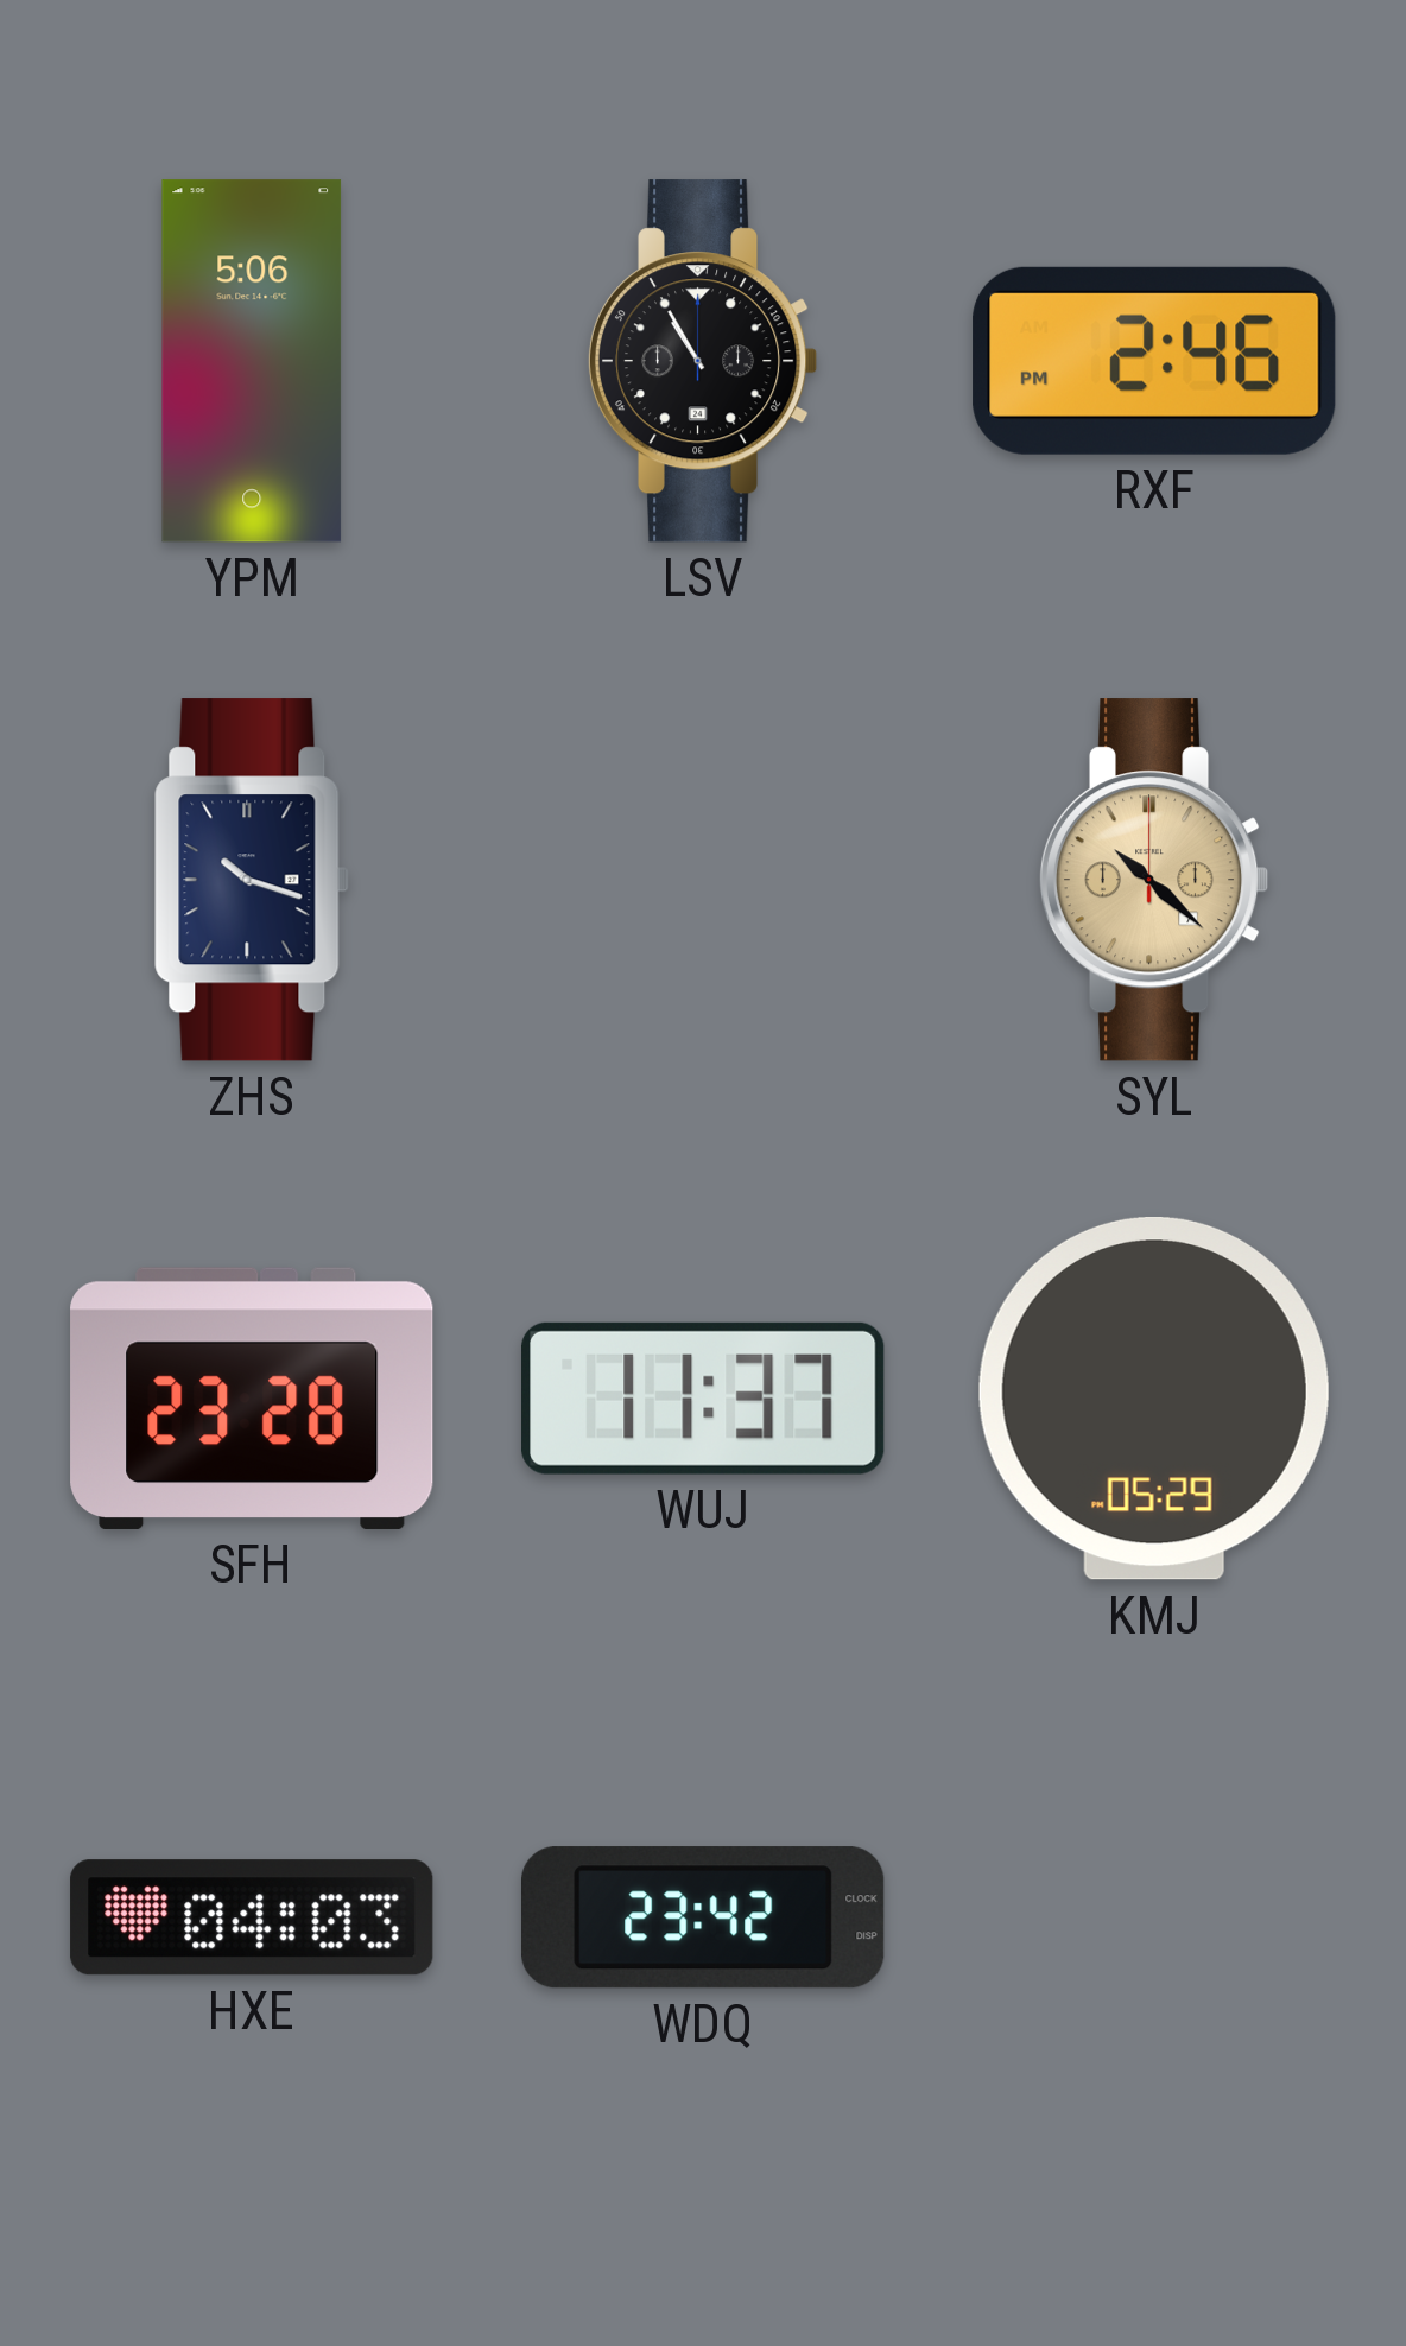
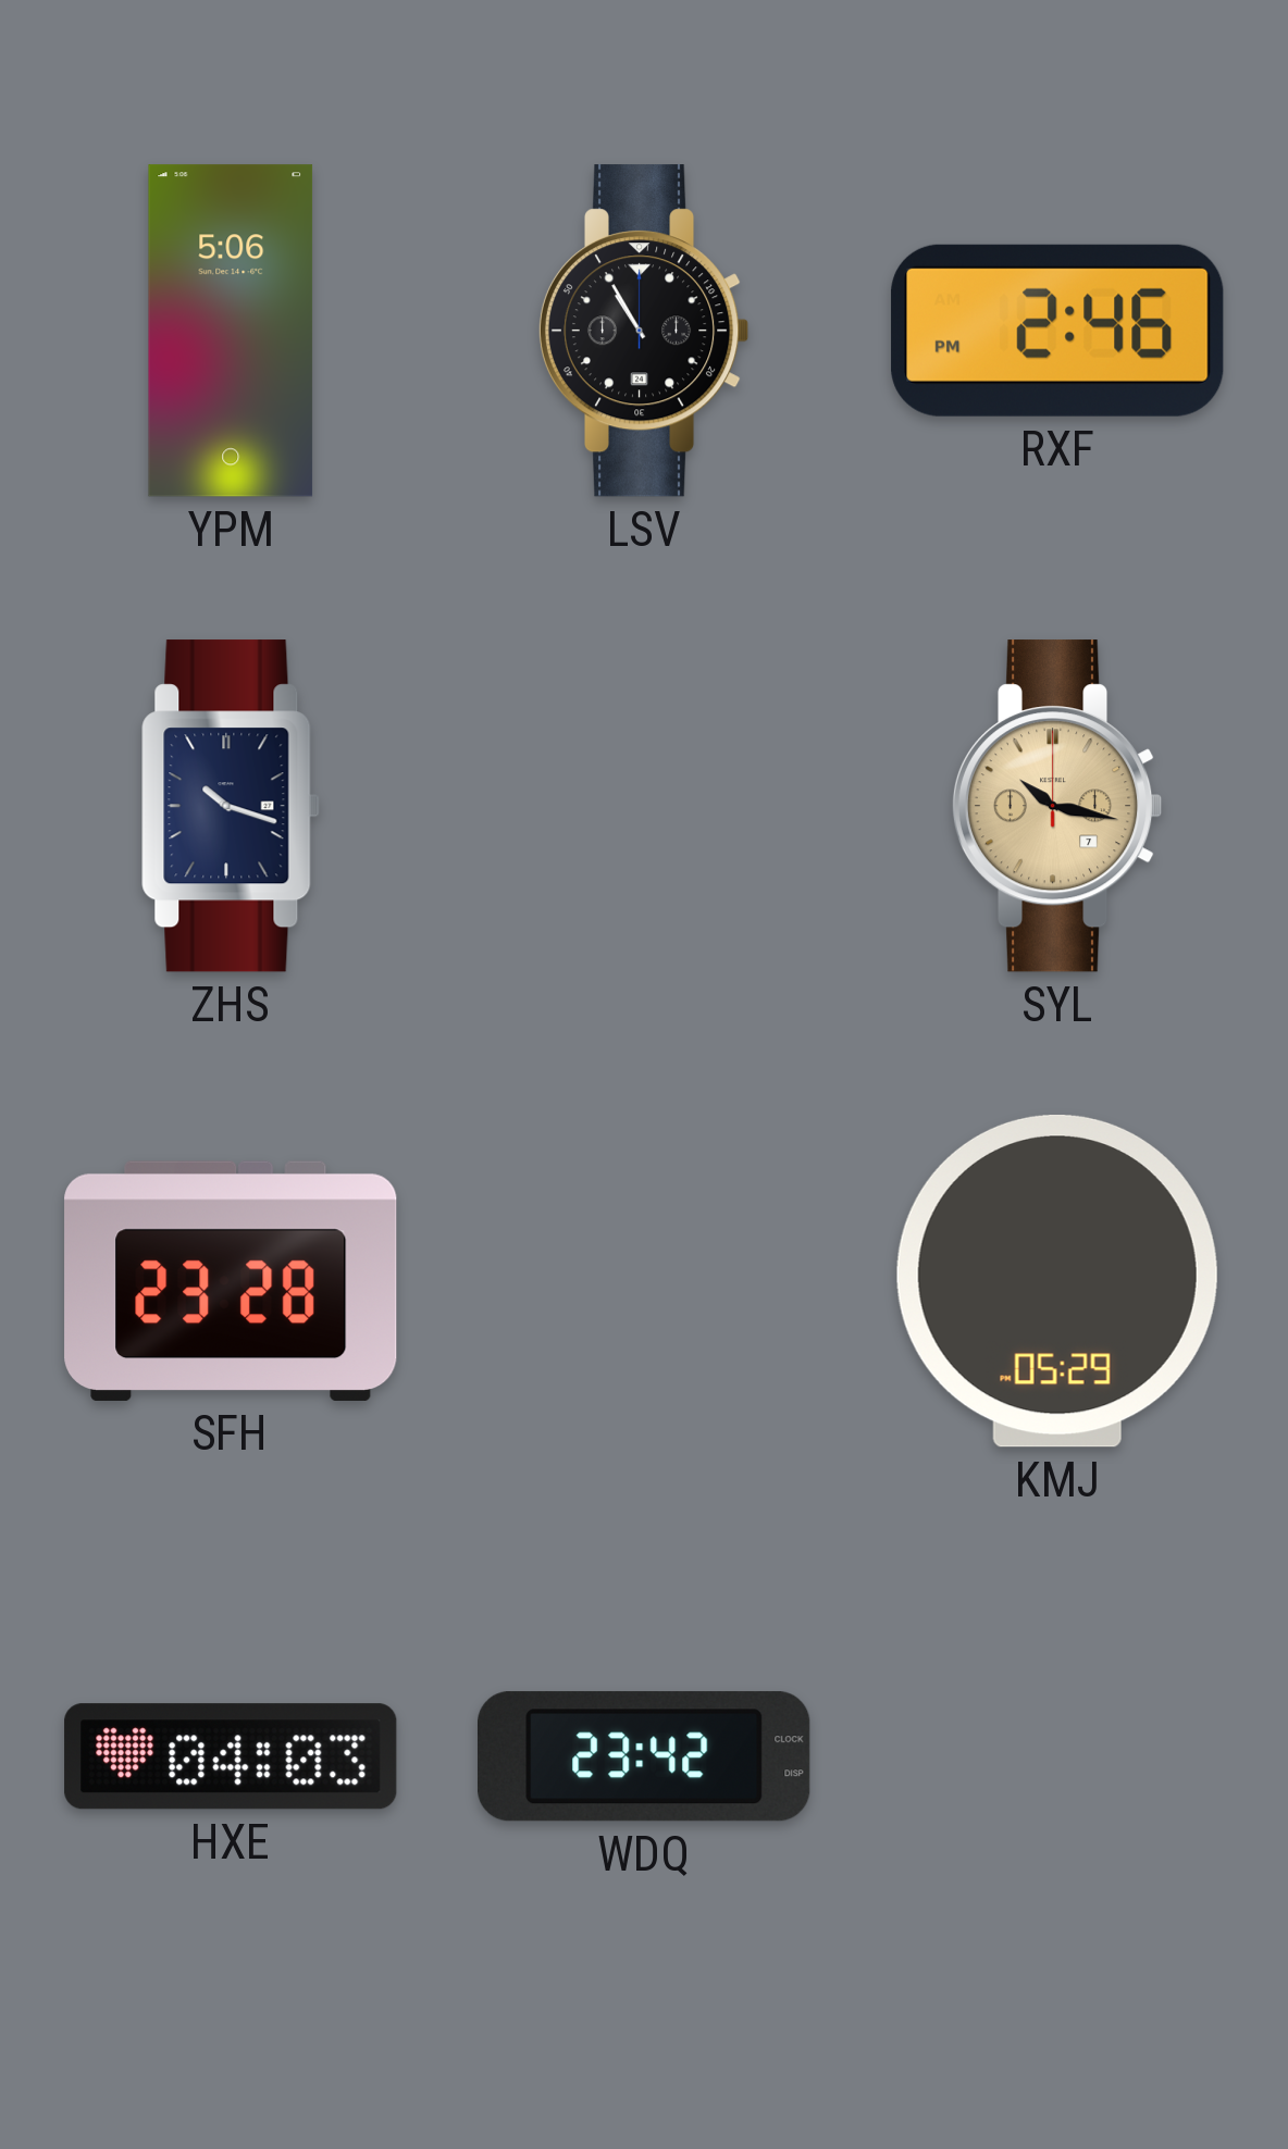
SYL: 10:22 -> 10:17 (1057, 806)
WUJ: 11:37 -> none (703, 1399)
